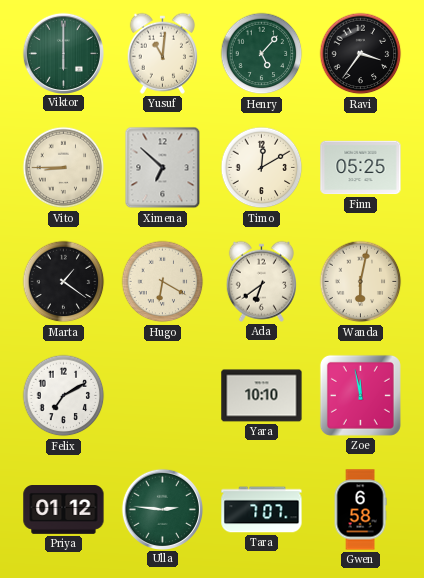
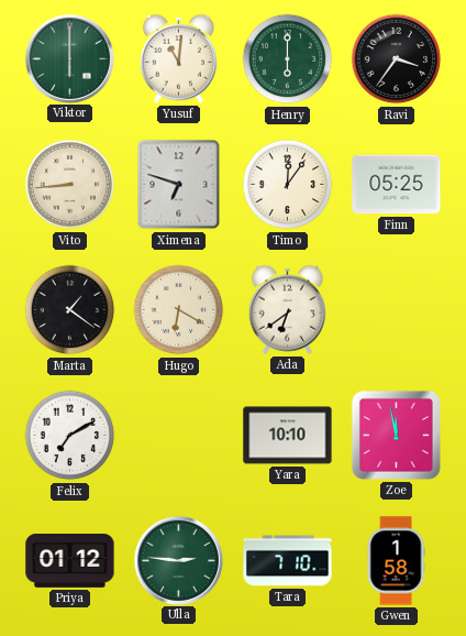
Henry: 5:07 -> 6:00 (288, 59)
Vito: 8:45 -> 8:44 (70, 185)
Ximena: 6:52 -> 6:48 (179, 185)
Timo: 12:10 -> 12:06 (288, 185)
Wanda: 6:02 -> none (361, 282)
Tara: 7:07 -> 7:10 (288, 561)
Gwen: 6:58 -> 1:58 (396, 561)
